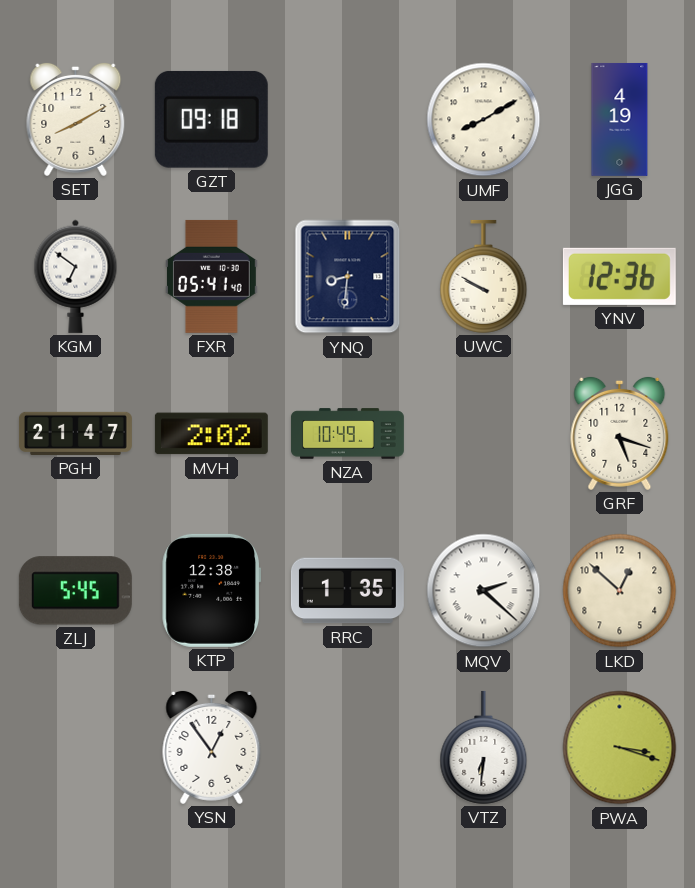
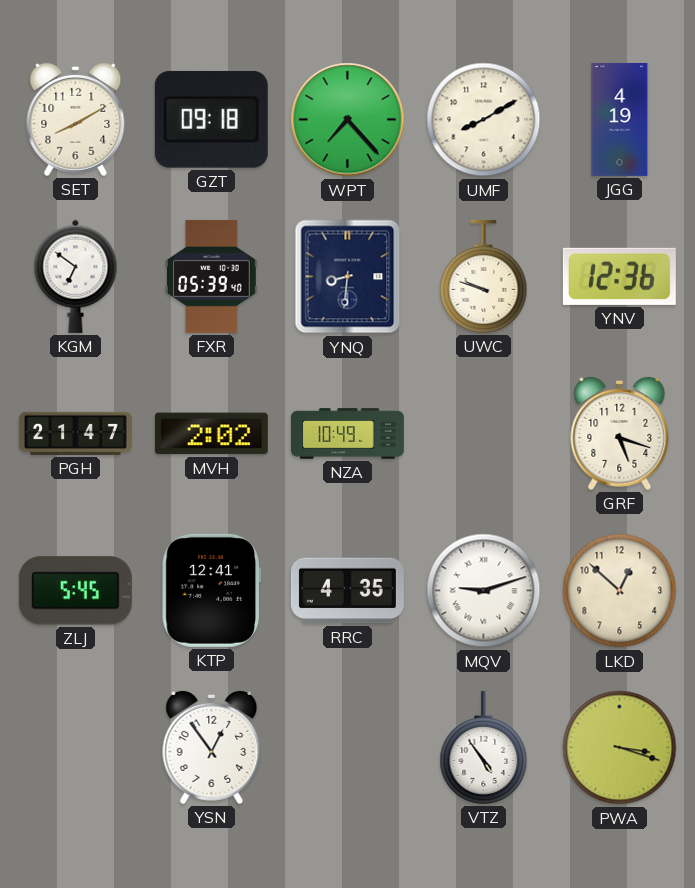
WPT: none -> 7:23 (348, 120)
FXR: 05:41 -> 05:39 (212, 276)
UWC: 9:50 -> 9:48 (484, 276)
KTP: 12:38 -> 12:41 (211, 590)
RRC: 1:35 -> 4:35 (347, 591)
MQV: 2:22 -> 9:12 (484, 591)
VTZ: 6:31 -> 4:54 (484, 747)
